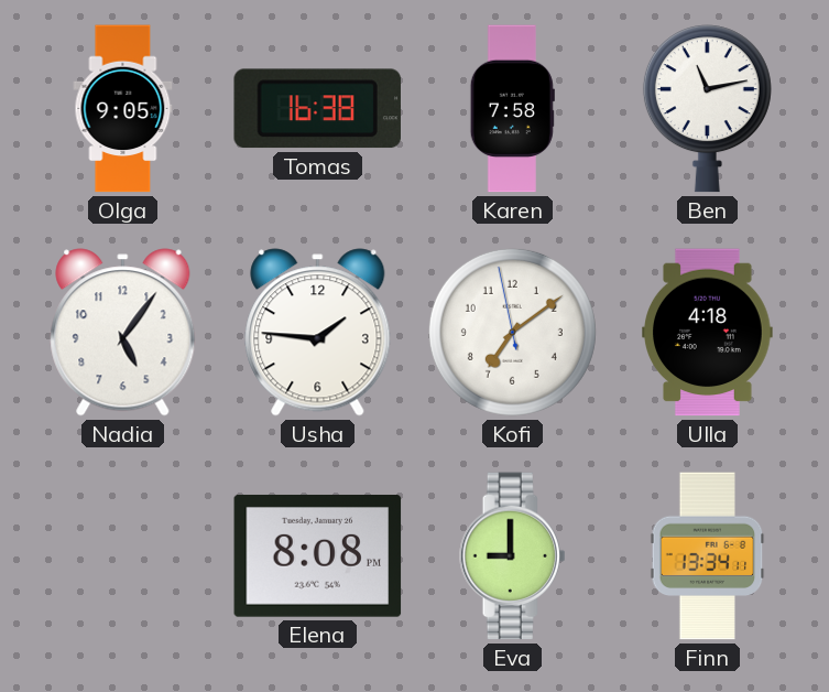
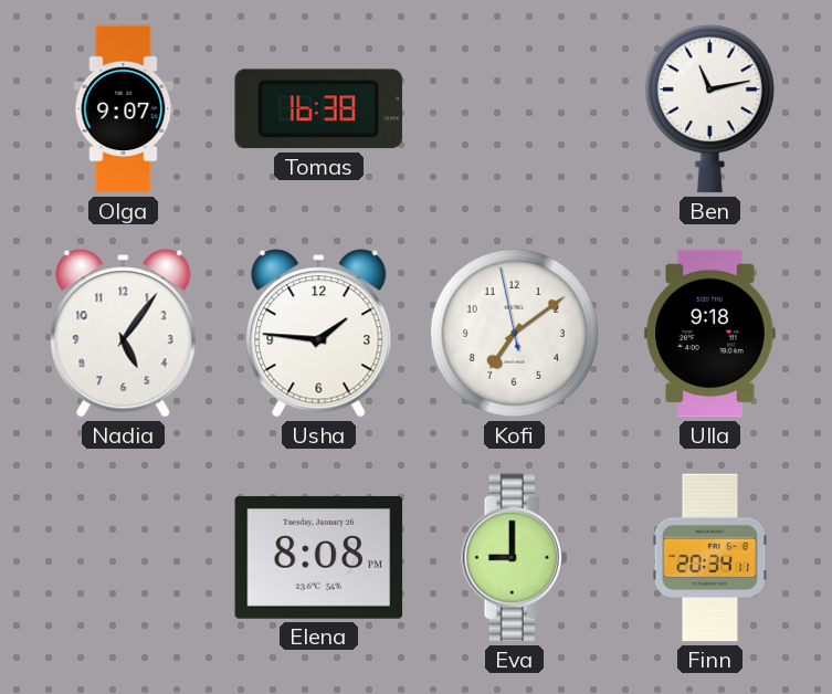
Olga: 9:05 -> 9:07 (124, 109)
Karen: 7:58 -> none (512, 109)
Ulla: 4:18 -> 9:18 (710, 334)
Finn: 13:34 -> 20:34 (710, 558)
